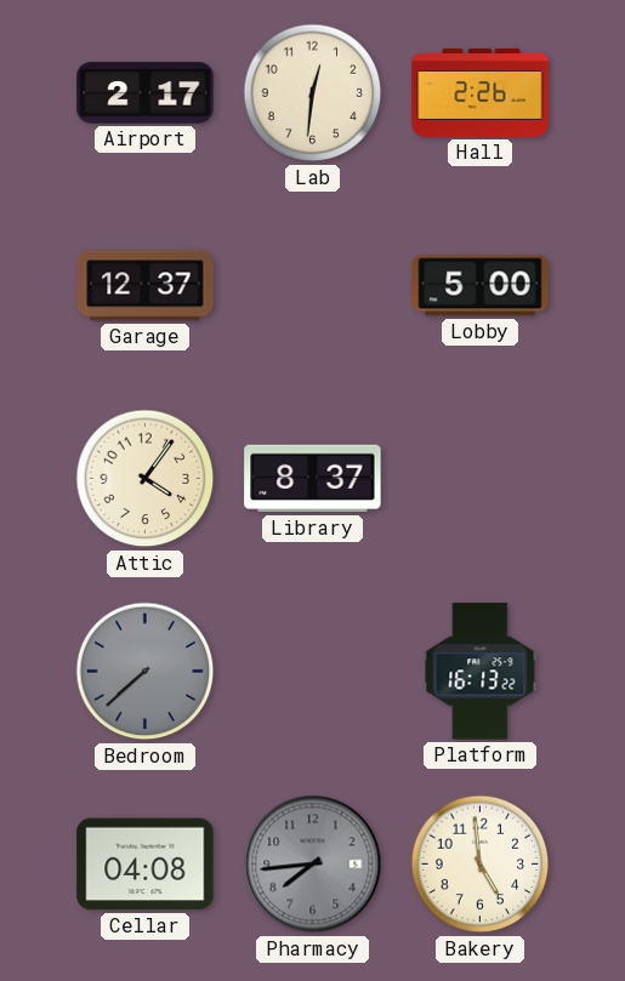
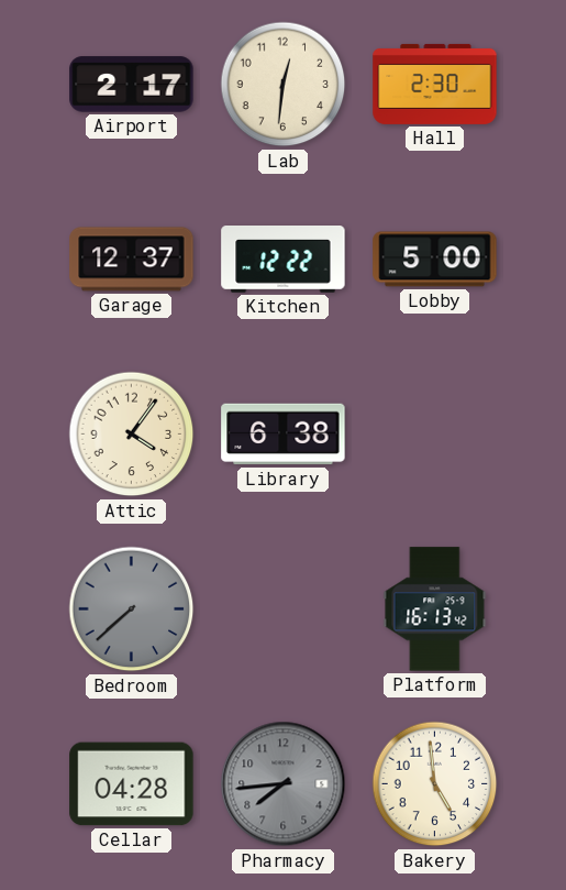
Hall: 2:26 -> 2:30 (435, 84)
Kitchen: none -> 12:22 (284, 260)
Library: 8:37 -> 6:38 (284, 435)
Platform: 16:13:22 -> 16:13:42 (435, 609)
Cellar: 04:08 -> 04:28 (132, 784)
